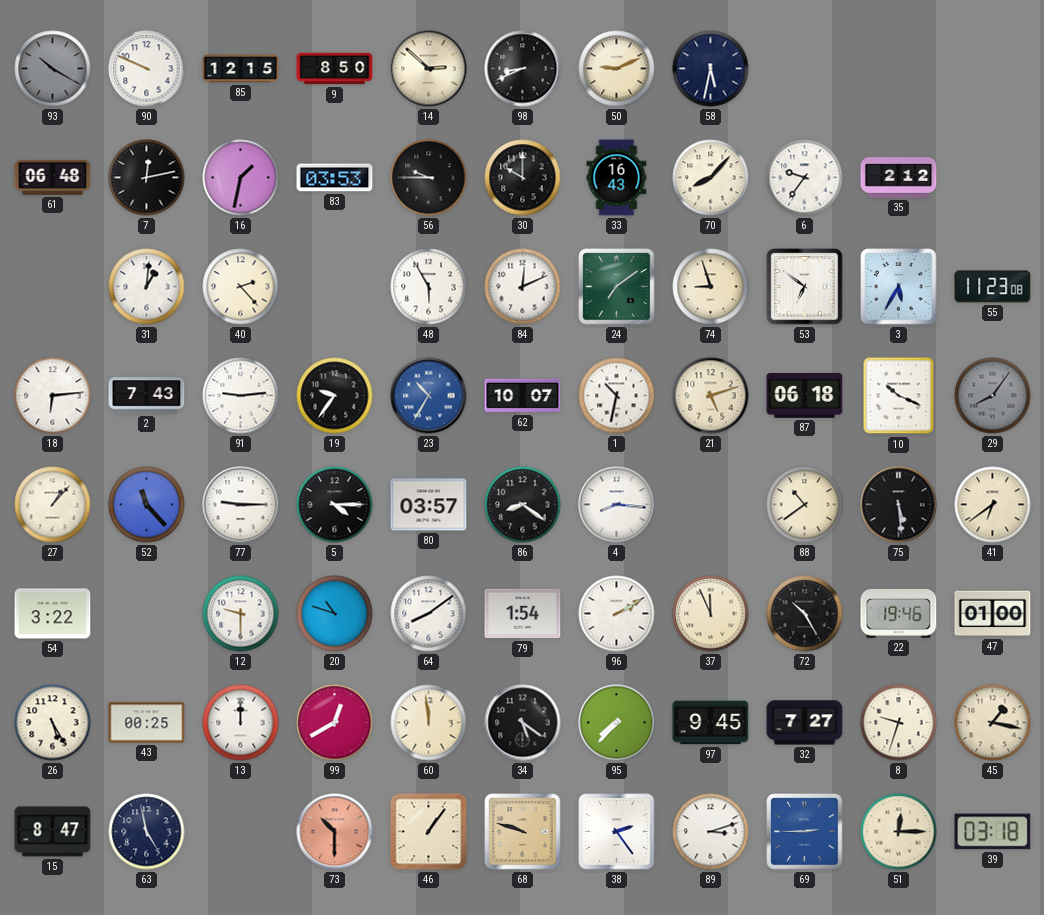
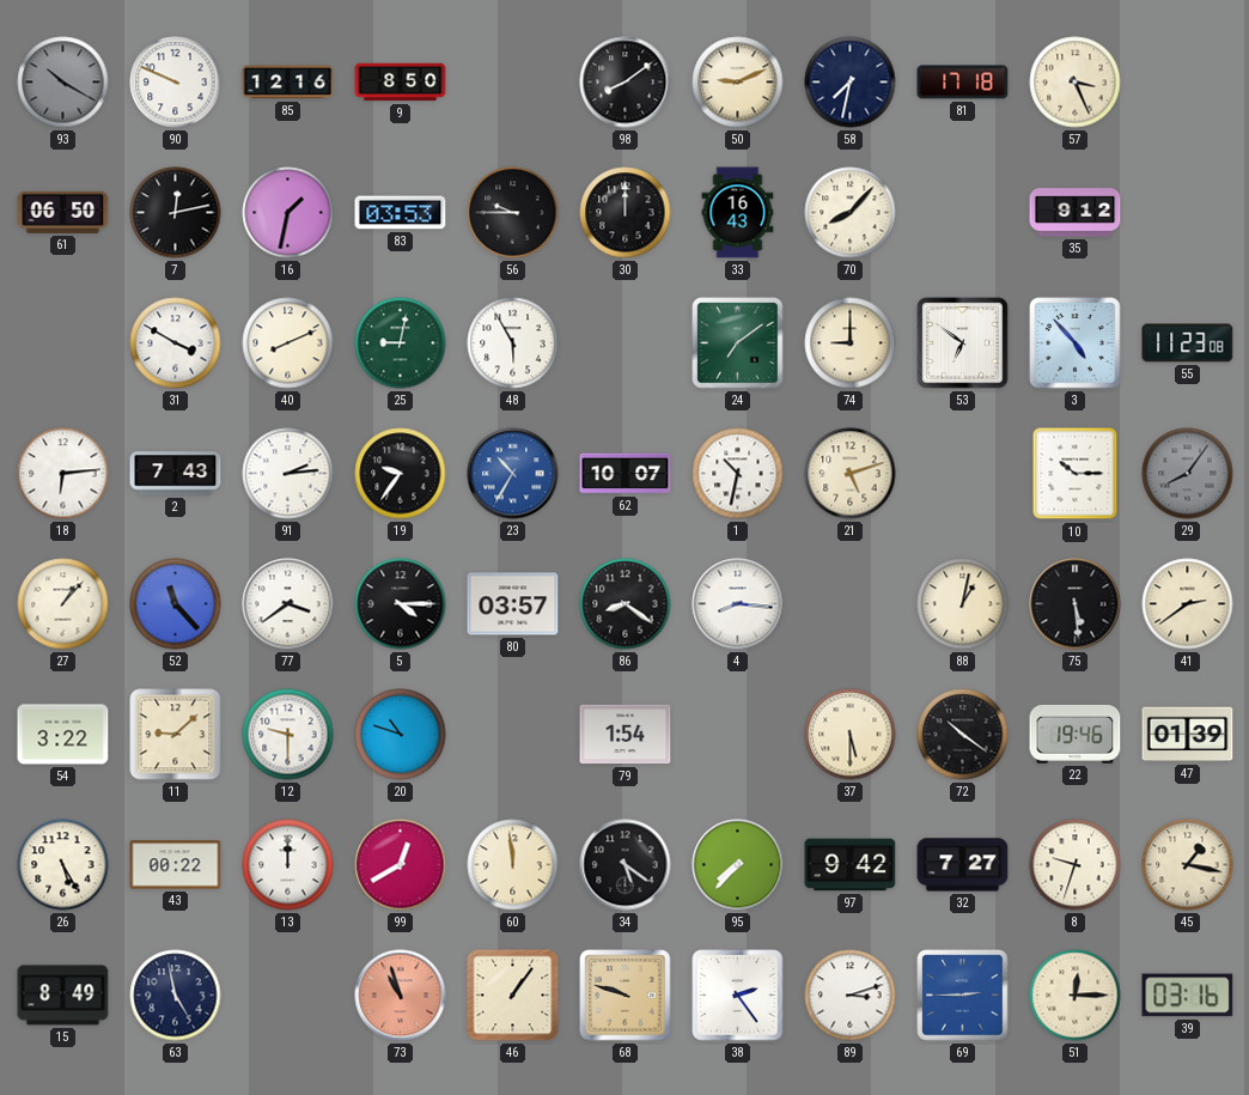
85: 12:15 -> 12:16 (288, 83)
14: 2:52 -> none (429, 69)
98: 8:41 -> 8:09 (626, 83)
58: 5:32 -> 7:32 (851, 83)
81: none -> 17:18 (963, 83)
57: none -> 3:26 (1076, 83)
61: 06:48 -> 06:50 (63, 212)
30: 10:00 -> 12:00 (626, 213)
6: 9:36 -> none (805, 178)
35: 2:12 -> 9:12 (1076, 213)
31: 1:01 -> 3:50 (176, 343)
40: 2:23 -> 8:11 (288, 343)
25: none -> 9:02 (401, 343)
84: 12:11 -> none (523, 287)
74: 8:57 -> 9:00 (851, 343)
3: 5:35 -> 4:53 (1076, 343)
91: 9:14 -> 2:14 (288, 474)
87: 06:18 -> none (805, 395)
10: 10:19 -> 10:15 (1076, 474)
77: 9:15 -> 3:39 (288, 604)
88: 10:39 -> 1:02 (963, 604)
41: 6:39 -> 2:39 (1188, 604)
11: none -> 9:08 (176, 735)
64: 8:09 -> none (429, 614)
96: 2:10 -> none (617, 614)
37: 11:56 -> 5:30 (851, 735)
72: 10:25 -> 10:21 (963, 735)
47: 01:00 -> 01:39 (1188, 735)
43: 00:25 -> 00:22 (176, 865)
97: 9:45 -> 9:42 (851, 865)
15: 8:47 -> 8:49 (63, 996)
73: 10:30 -> 10:57 (401, 996)
39: 03:18 -> 03:16 (1188, 996)
